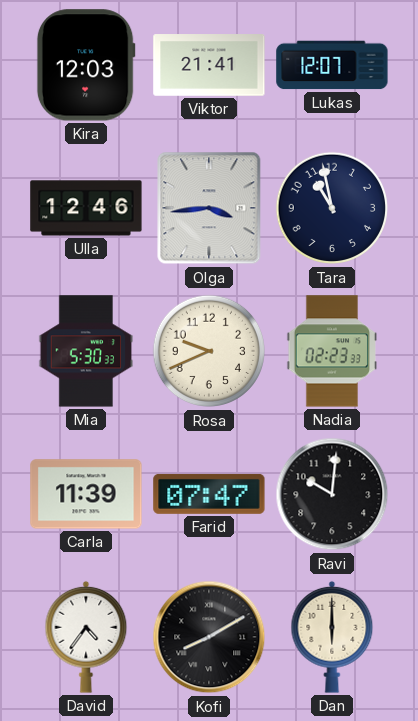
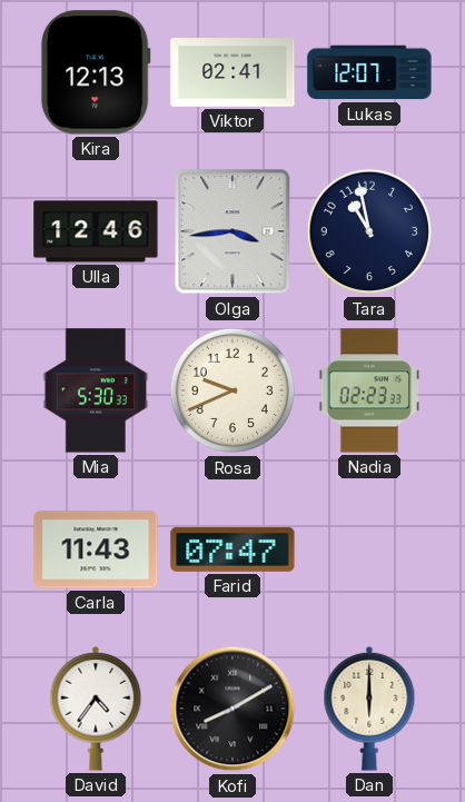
Kira: 12:03 -> 12:13 (96, 72)
Viktor: 21:41 -> 02:41 (233, 72)
Carla: 11:39 -> 11:43 (96, 549)
Ravi: 10:01 -> none (332, 494)
